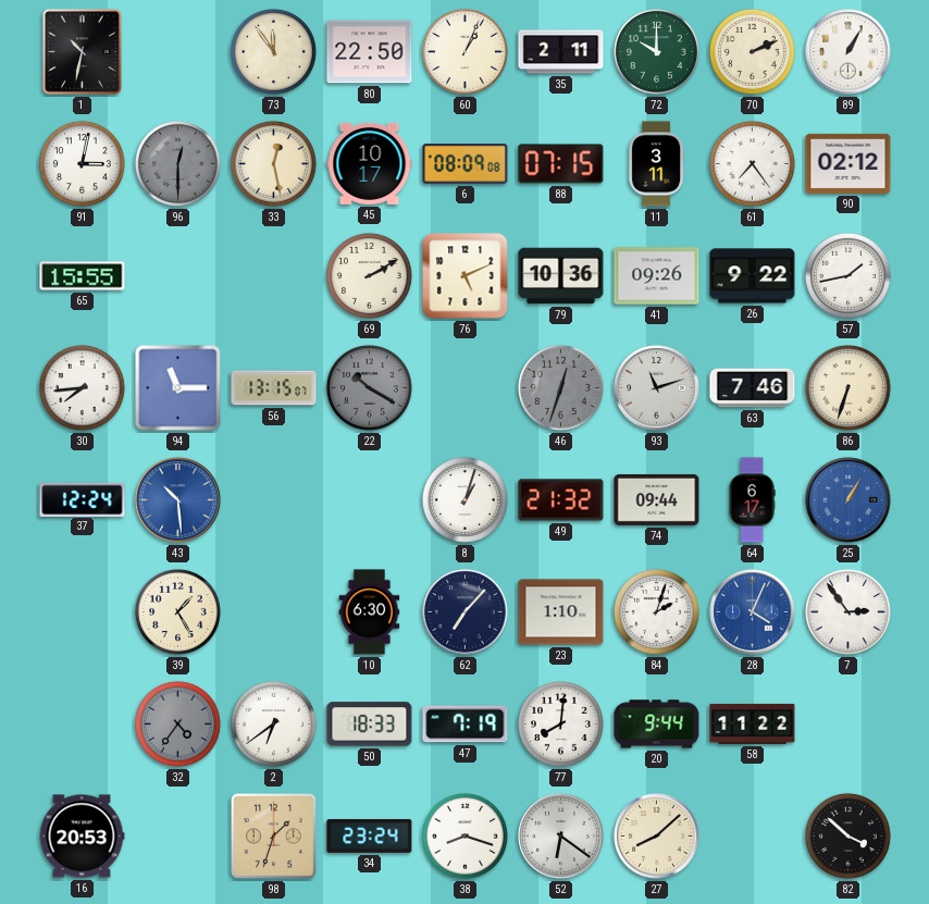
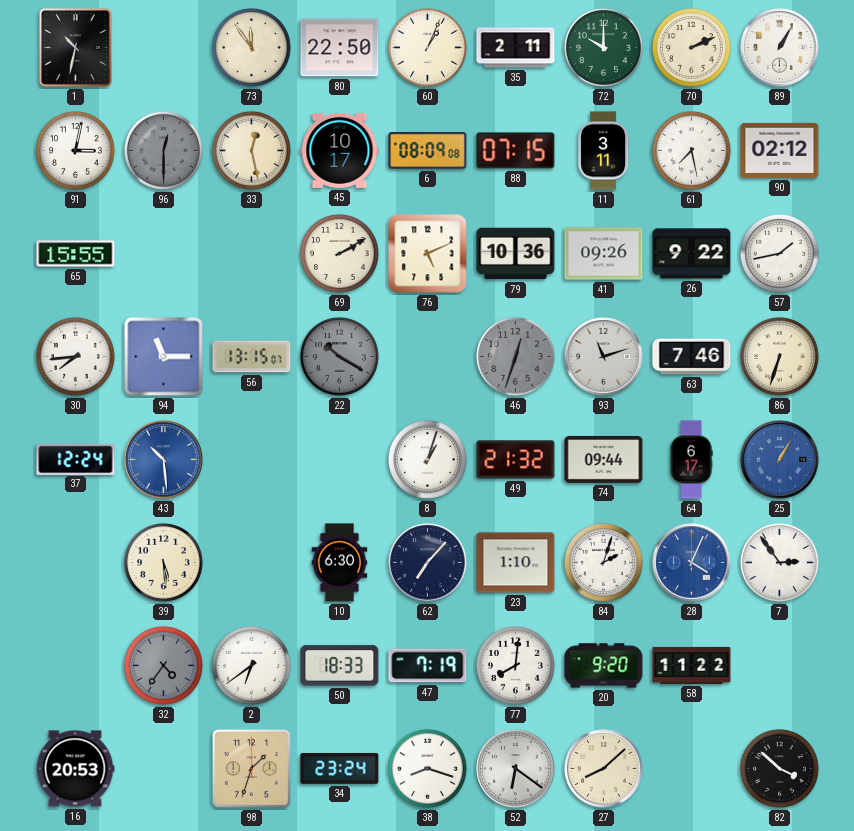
61: 7:24 -> 7:28 (691, 150)
39: 1:25 -> 5:29 (163, 562)
20: 9:44 -> 9:20 (604, 666)
